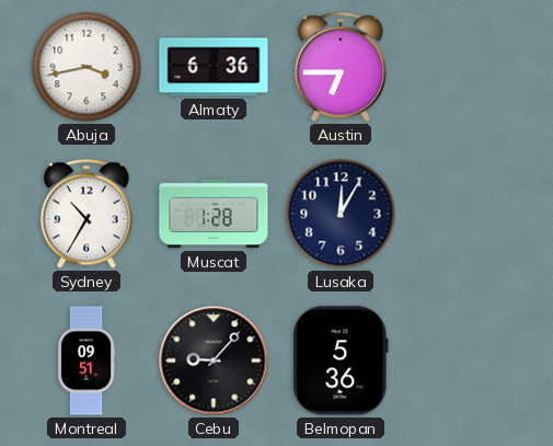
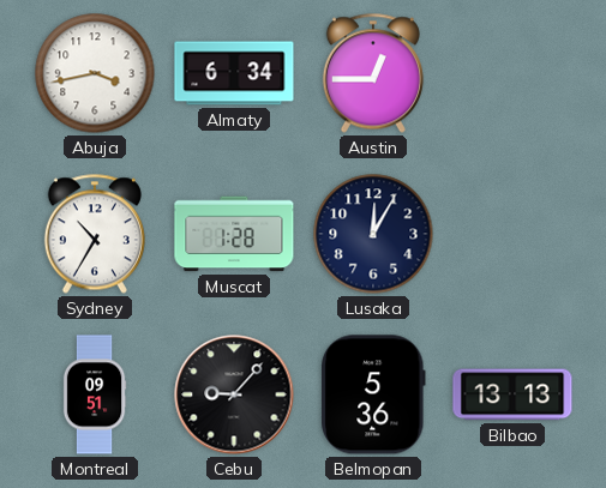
Almaty: 6:36 -> 6:34 (234, 73)
Austin: 6:45 -> 12:45 (373, 73)
Bilbao: none -> 13:13 (512, 394)
